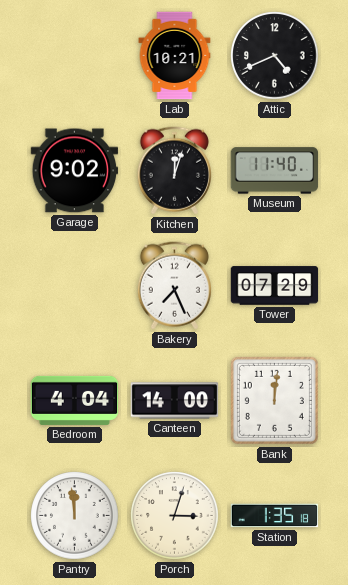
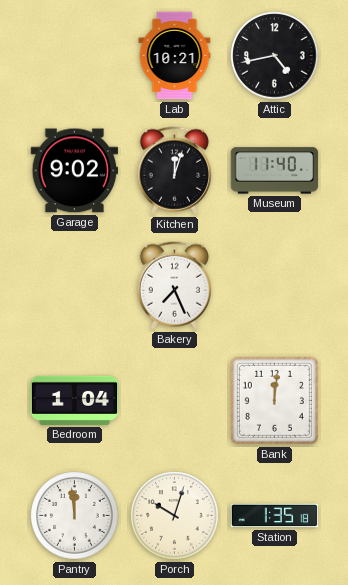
Attic: 4:41 -> 4:43 (275, 56)
Tower: 07:29 -> none (275, 286)
Bedroom: 4:04 -> 1:04 (75, 400)
Canteen: 14:00 -> none (175, 401)
Porch: 3:03 -> 10:03 (175, 516)
